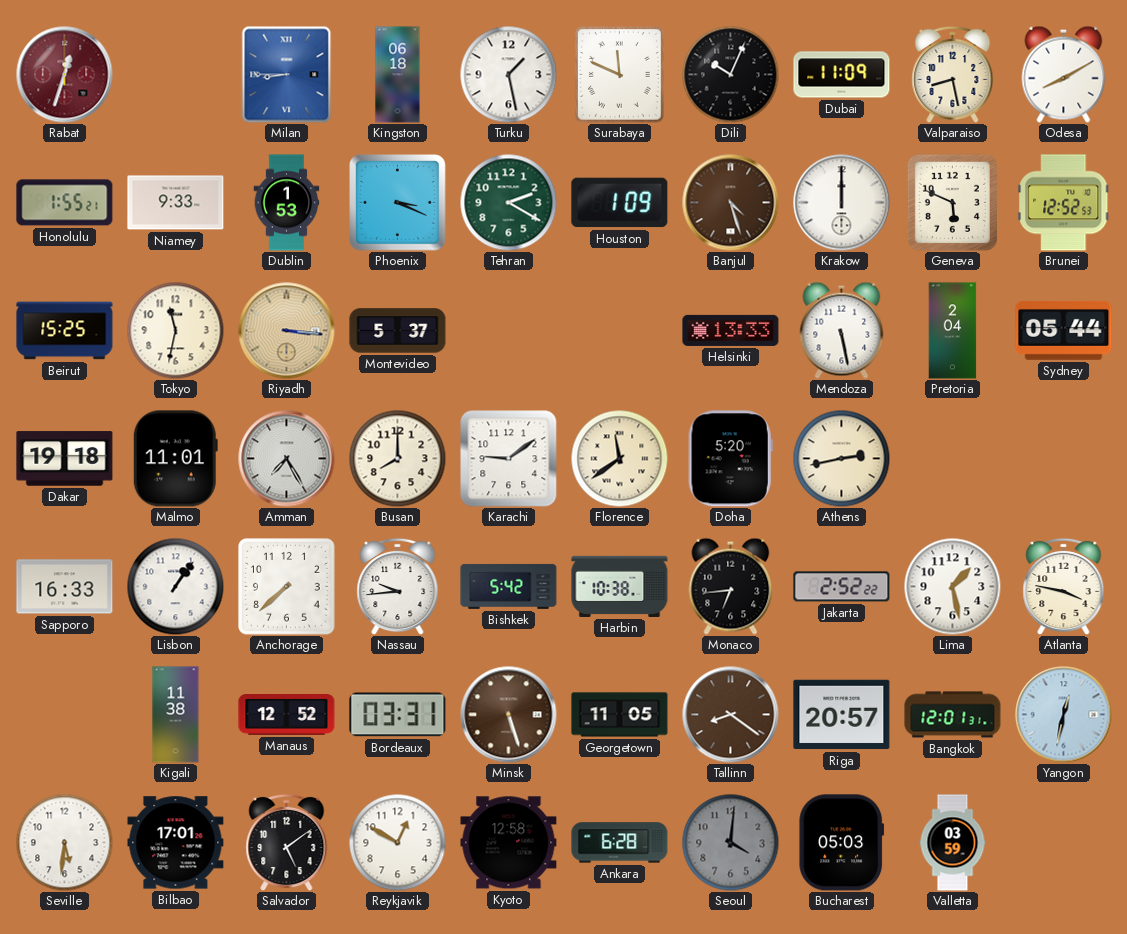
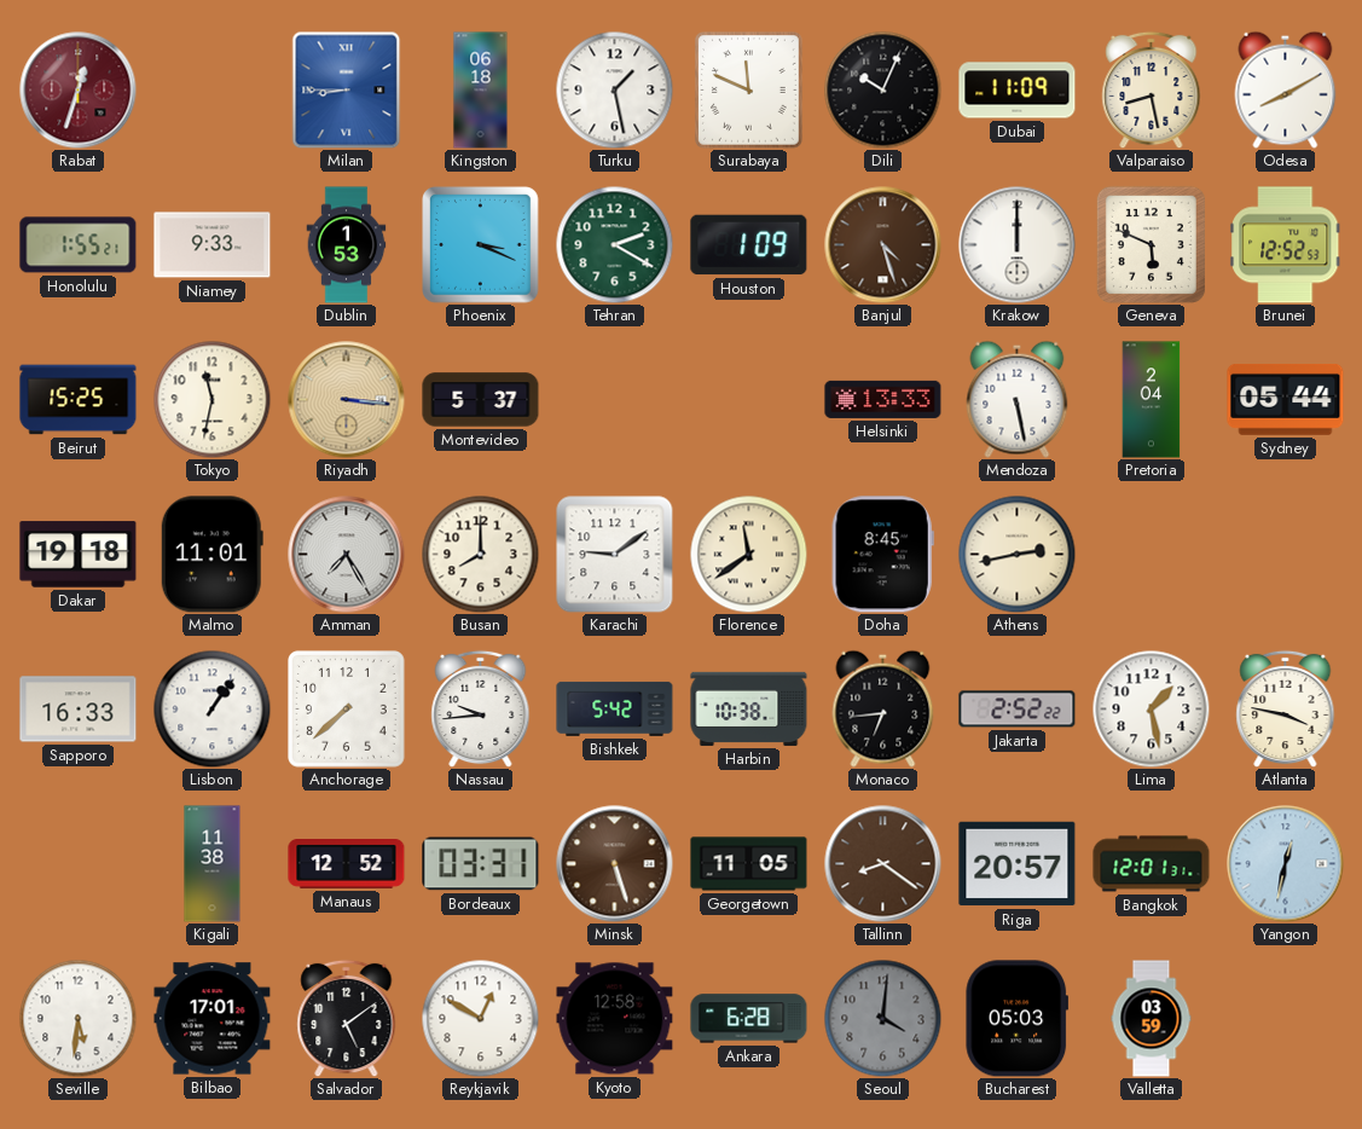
Doha: 5:20 -> 8:45 (882, 555)
